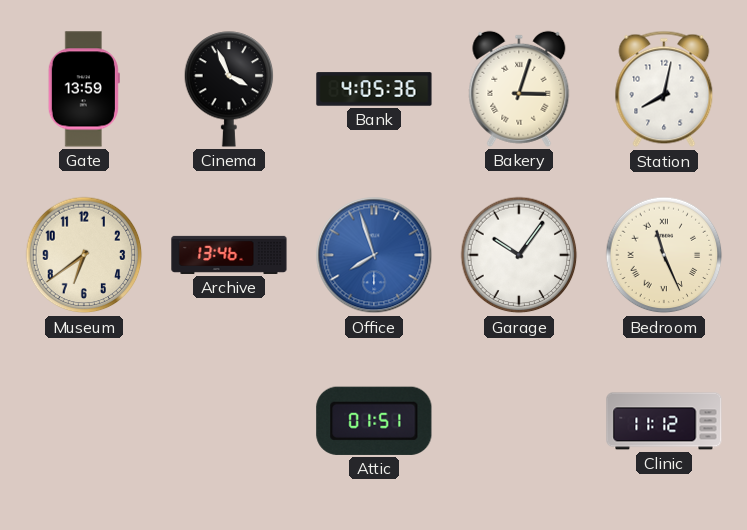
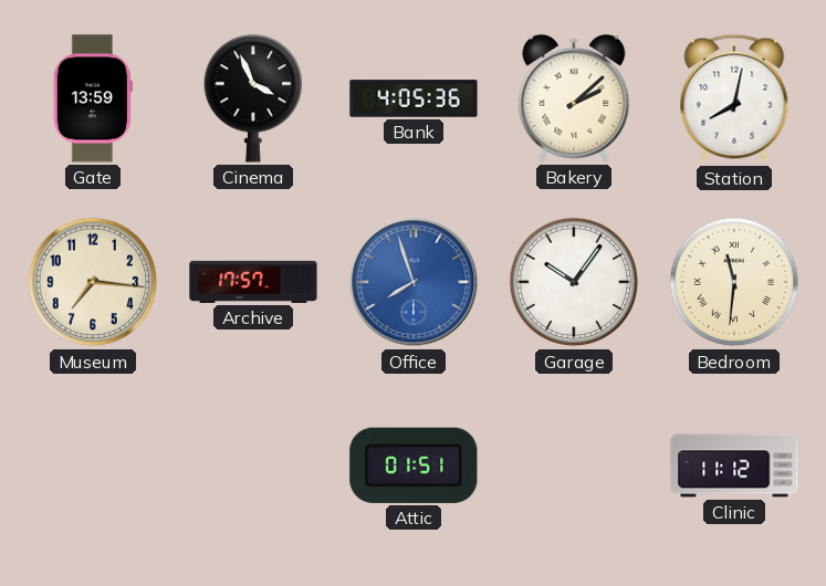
Bakery: 3:03 -> 2:08 (574, 98)
Museum: 6:39 -> 7:16 (93, 282)
Archive: 13:46 -> 17:57 (253, 282)
Bedroom: 11:26 -> 11:31 (734, 282)
